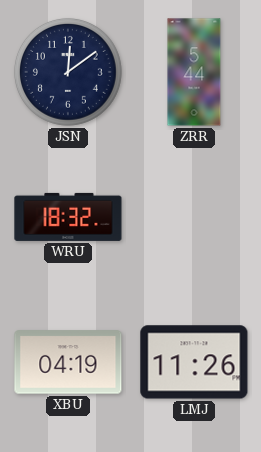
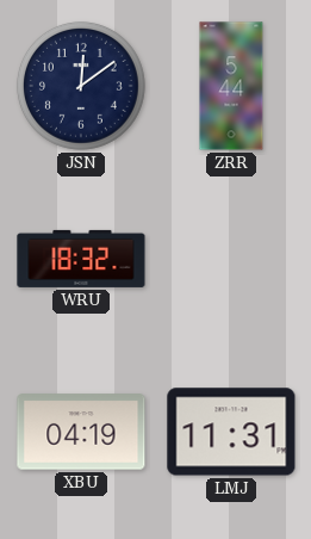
LMJ: 11:26 -> 11:31 (231, 432)
